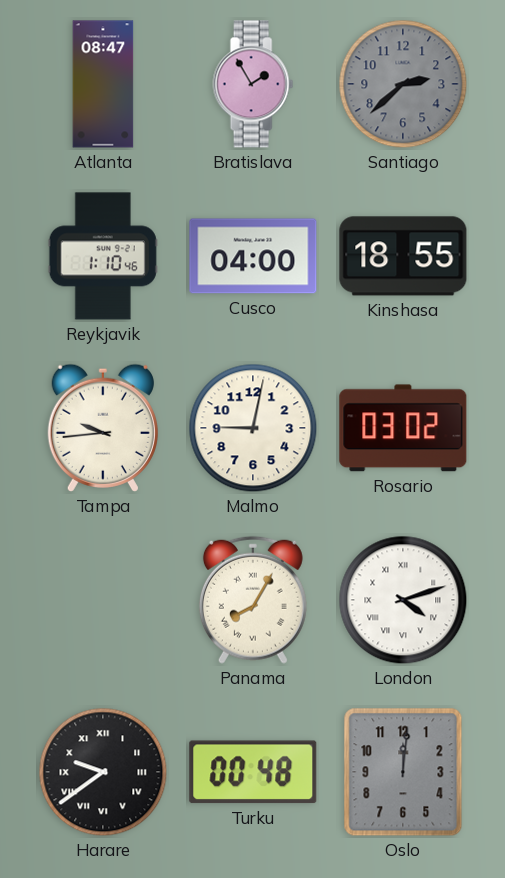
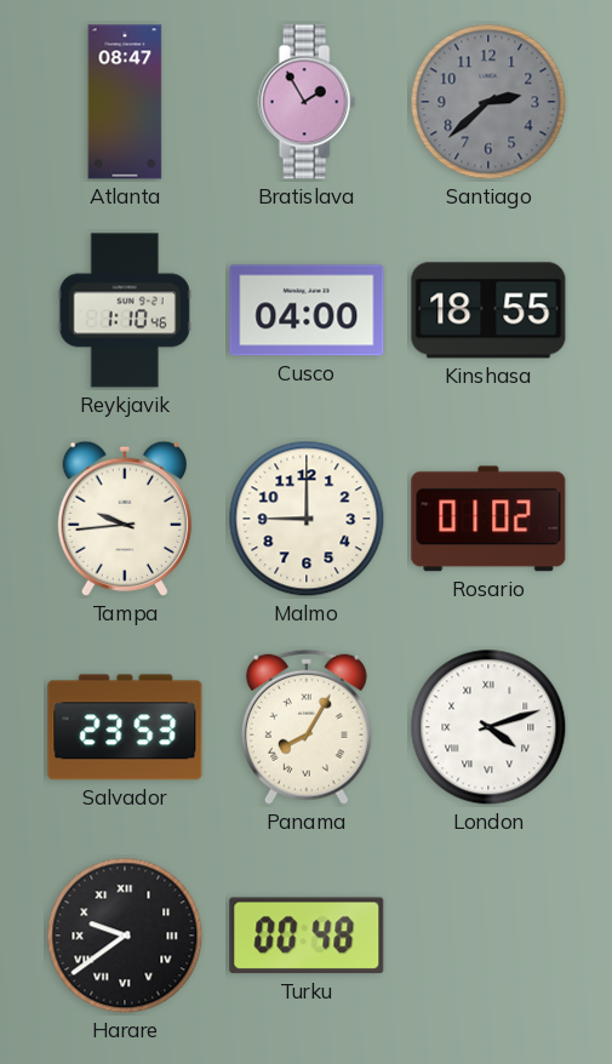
Malmo: 9:02 -> 9:00 (307, 519)
Rosario: 03:02 -> 01:02 (488, 519)
Salvador: none -> 23:53 (125, 727)
Oslo: 12:01 -> none (403, 772)
